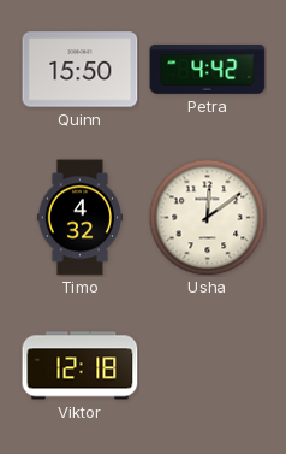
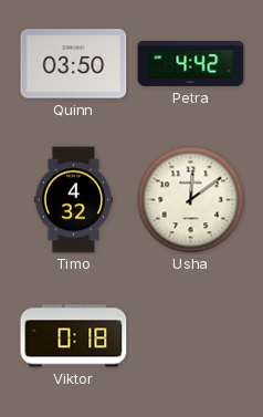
Quinn: 15:50 -> 03:50 (74, 64)
Viktor: 12:18 -> 0:18 (74, 336)
